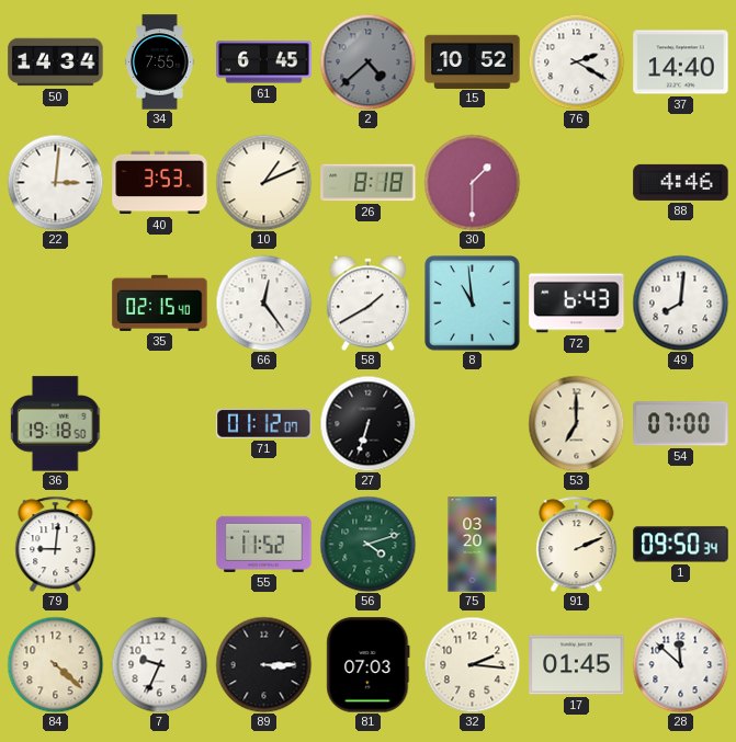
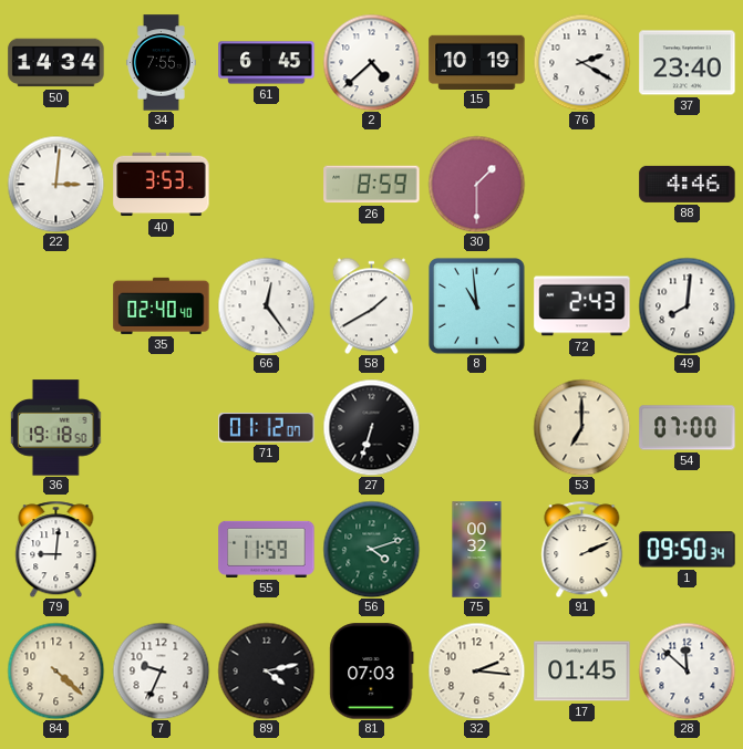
2 dial: grey -> white (371, 62)
15: 10:52 -> 10:19 (477, 62)
37: 14:40 -> 23:40 (688, 63)
10: 1:11 -> none (263, 182)
26: 8:18 -> 8:59 (372, 185)
35: 02:15 -> 02:40 (162, 305)
72: 6:43 -> 2:43 (582, 306)
55: 11:52 -> 11:59 (267, 549)
75: 03:20 -> 00:32 (477, 550)
89: 3:15 -> 4:13 (266, 670)
